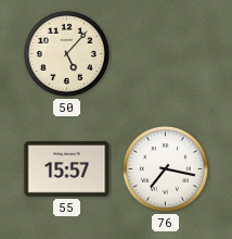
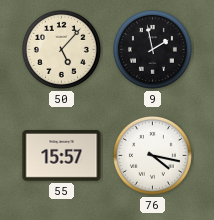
9: none -> 1:58 (152, 49)
76: 7:17 -> 4:17 (152, 155)
